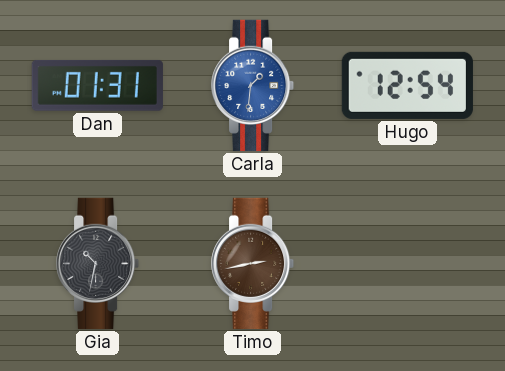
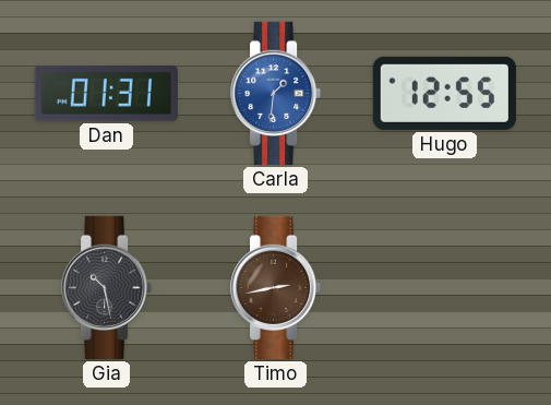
Hugo: 12:54 -> 12:55 (444, 93)
Gia: 10:32 -> 10:28 (108, 287)
